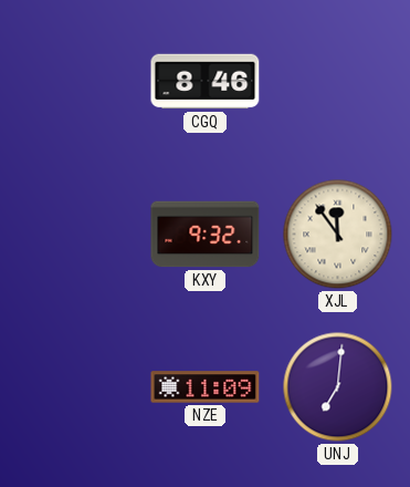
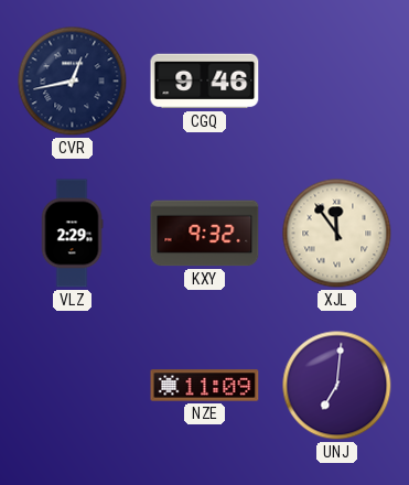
CVR: none -> 12:43 (73, 82)
CGQ: 8:46 -> 9:46 (205, 82)
VLZ: none -> 2:29 (72, 234)
